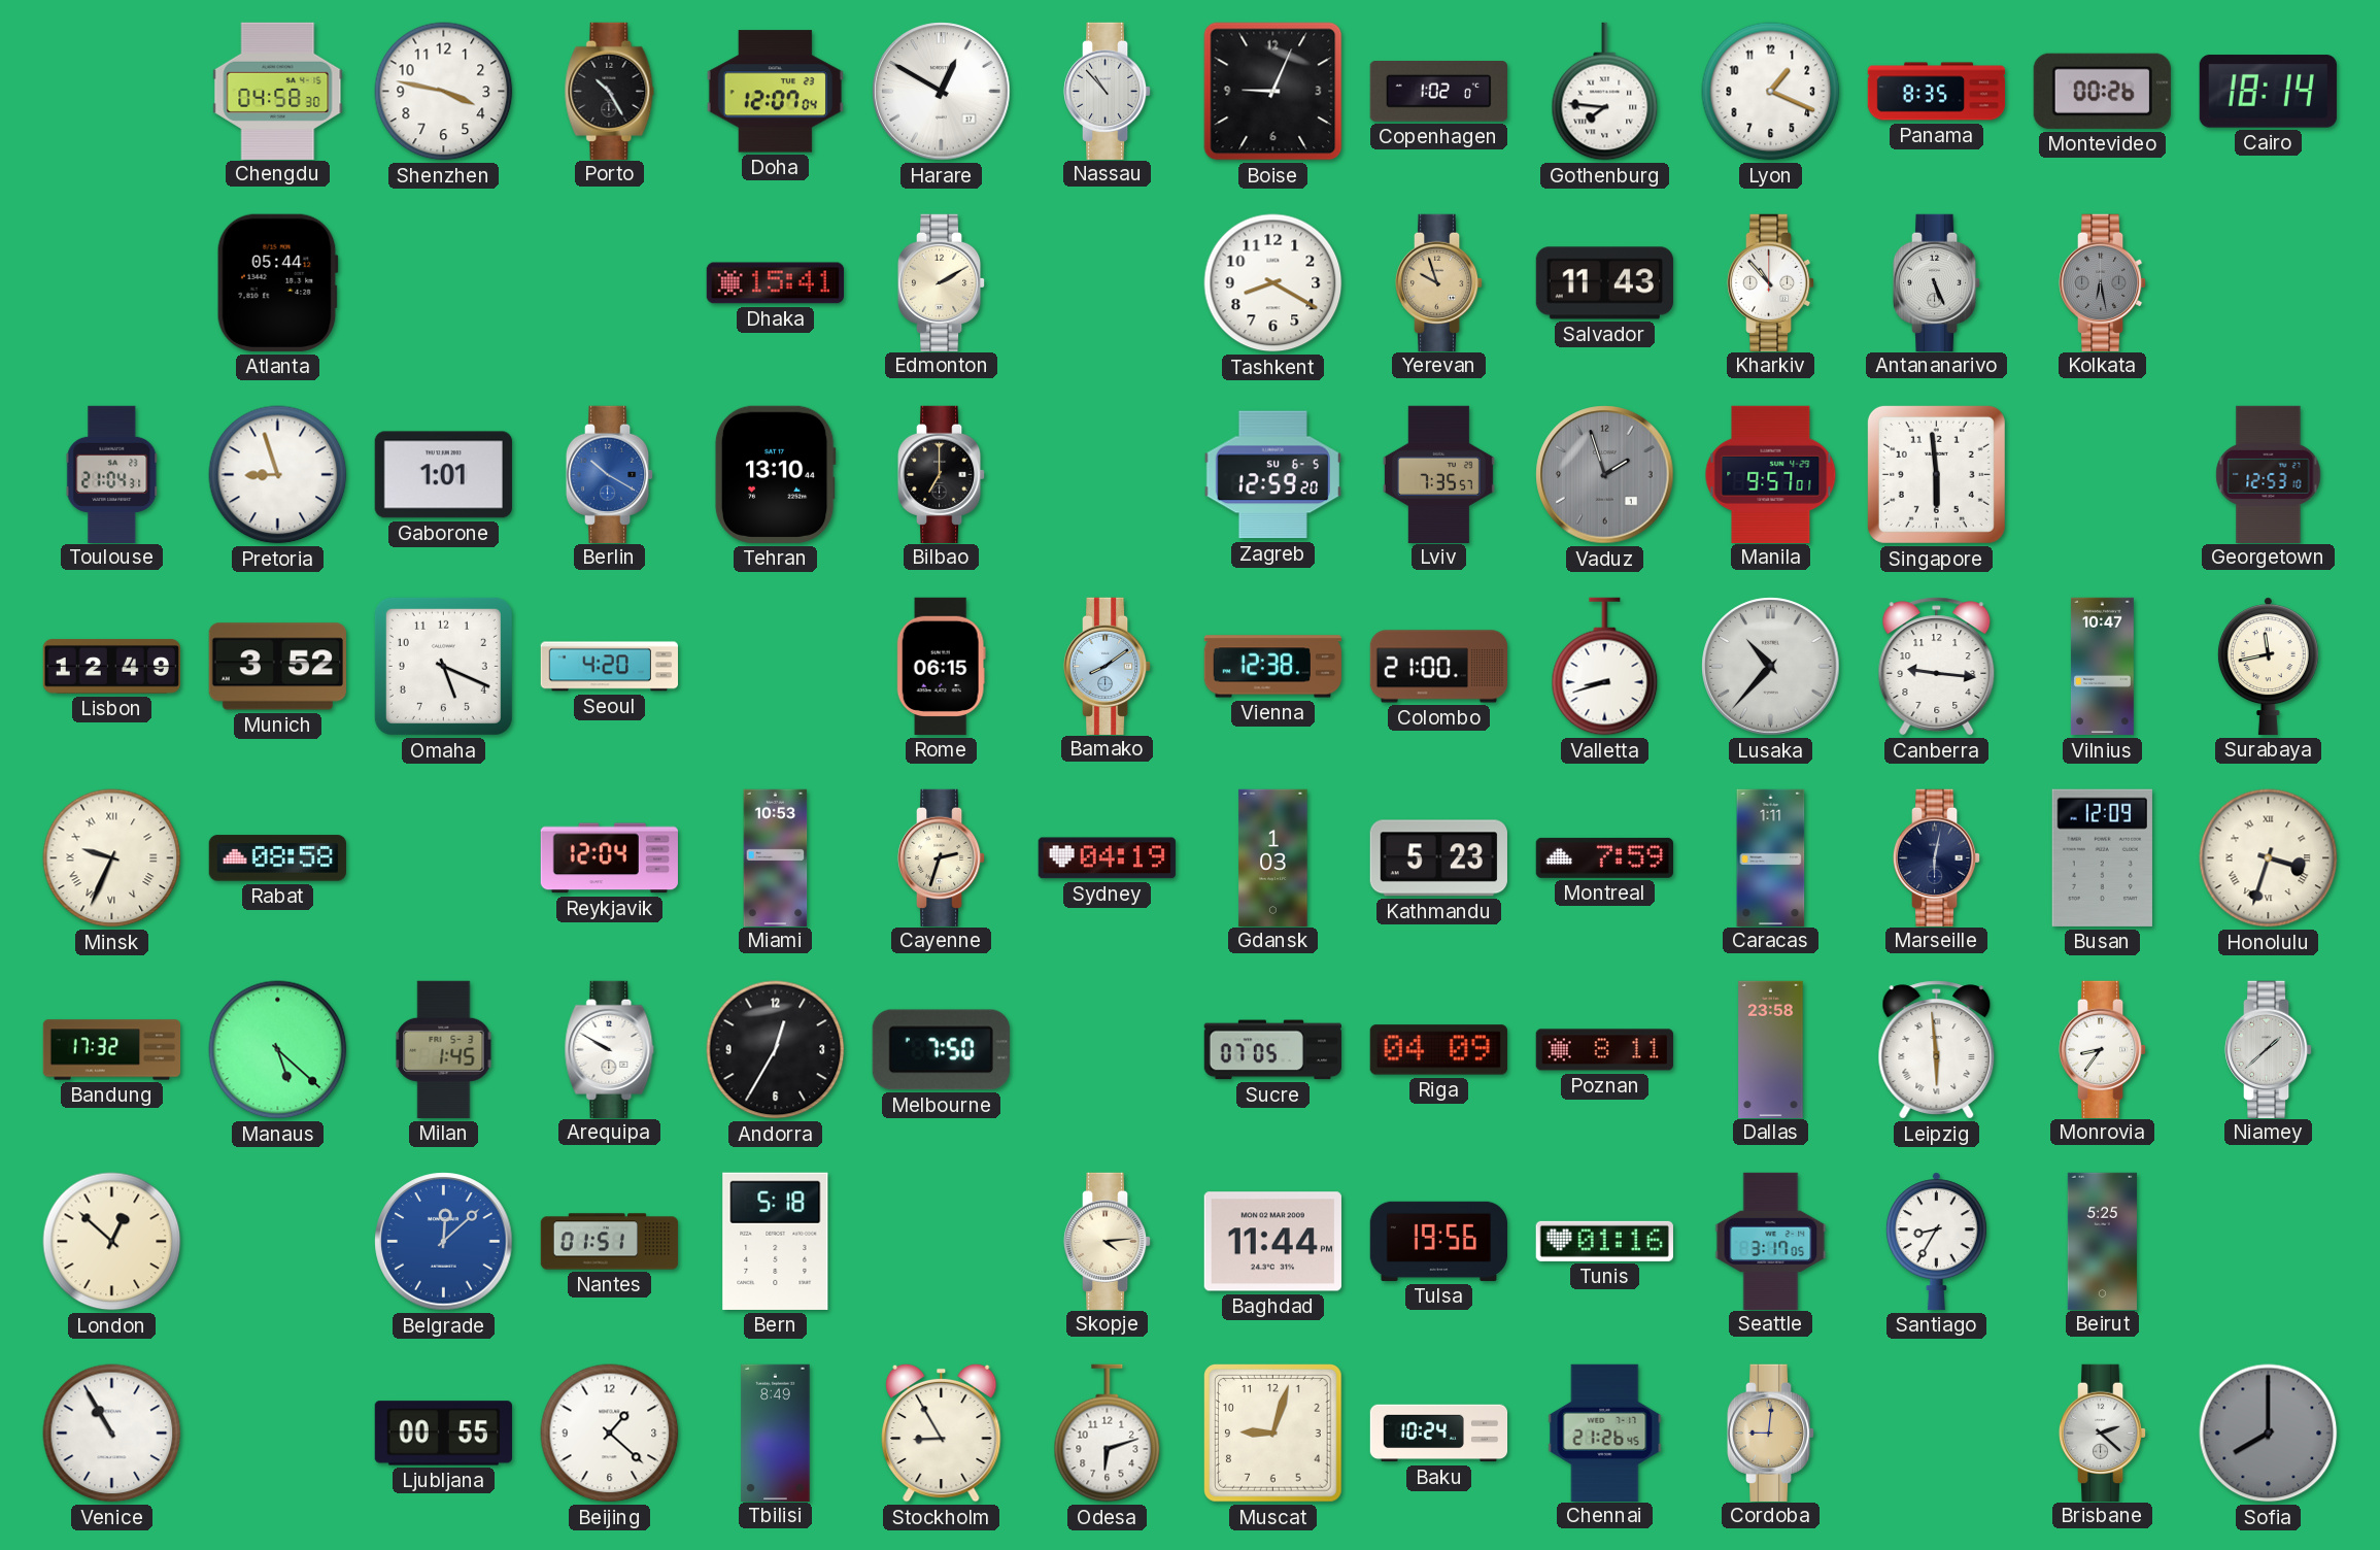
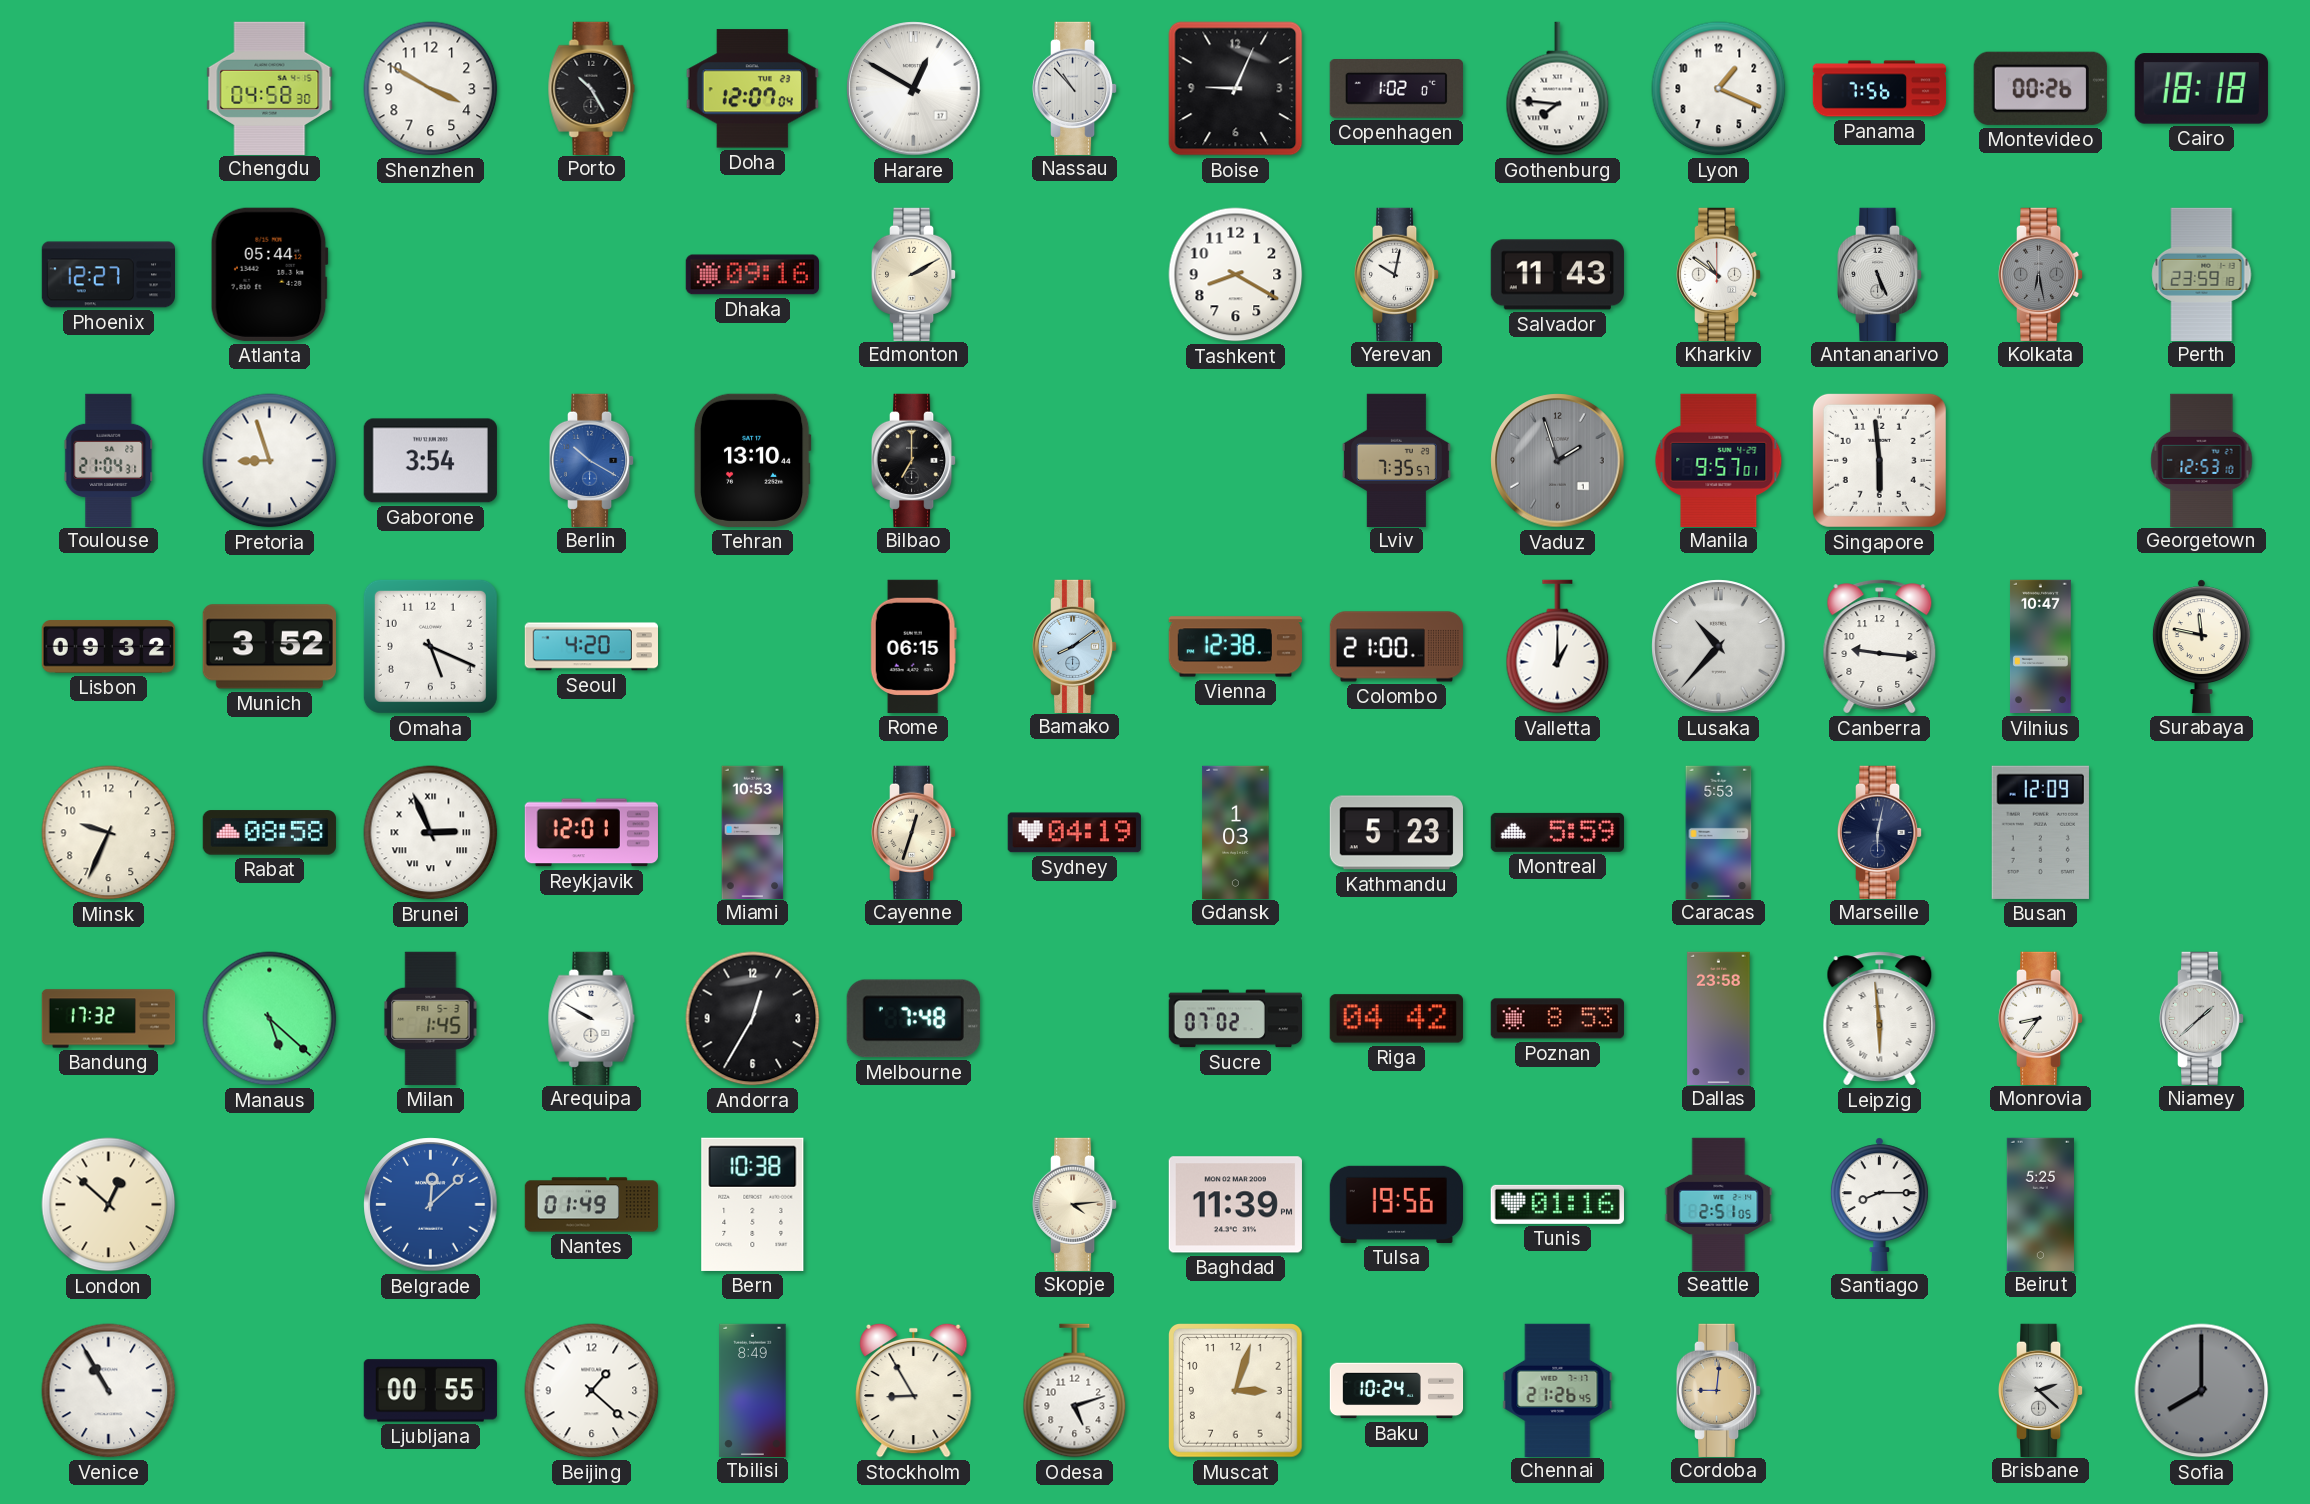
Shenzhen: 3:47 -> 3:50 (431, 89)
Panama: 8:35 -> 7:56 (1880, 89)
Cairo: 18:14 -> 18:18 (2201, 89)
Phoenix: none -> 12:27 (108, 275)
Dhaka: 15:41 -> 09:16 (752, 275)
Yerevan: 9:57 -> 10:02 (1397, 274)
Yerevan dial: champagne -> white (1397, 274)
Kharkiv: 10:53 -> 10:51 (1719, 274)
Perth: none -> 23:59 (2202, 274)
Gaborone: 1:01 -> 3:54 (430, 461)
Zagreb: 12:59 -> none (1272, 475)
Lisbon: 12:49 -> 09:32 (108, 647)
Valletta: 8:42 -> 1:00 (1558, 647)
Surabaya: 11:43 -> 11:47 (2201, 646)
Minsk numerals: Roman -> Arabic (109, 833)
Brunei: none -> 2:56 (431, 833)
Reykjavik: 12:04 -> 12:01 (591, 833)
Cayenne: 2:33 -> 12:33 (914, 832)
Montreal: 7:59 -> 5:59 (1557, 832)
Caracas: 1:11 -> 5:53 (1719, 832)
Honolulu: 3:33 -> none (2269, 858)
Melbourne: 7:50 -> 7:48 (913, 1019)
Sucre: 07:05 -> 07:02 (1235, 1019)
Riga: 04:09 -> 04:42 (1396, 1019)
Poznan: 8:11 -> 8:53 (1557, 1019)
Nantes: 01:51 -> 01:49 (592, 1205)
Bern: 5:18 -> 10:38 (753, 1204)
Baghdad: 11:44 -> 11:39 (1235, 1205)
Seattle: 3:17 -> 2:51 (1719, 1204)
Santiago: 8:35 -> 8:15 (1879, 1204)
Odesa: 6:12 -> 5:12 (1075, 1391)
Muscat: 9:03 -> 3:03 (1236, 1391)
